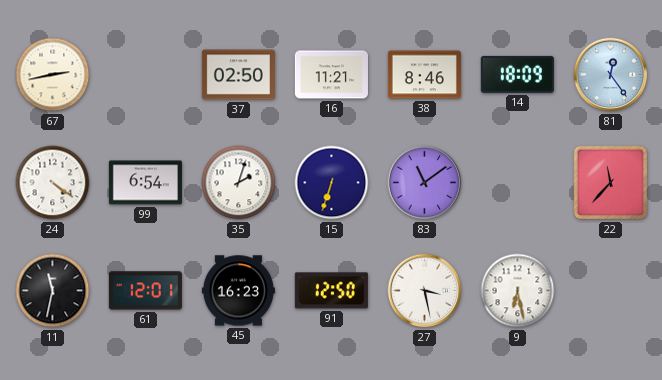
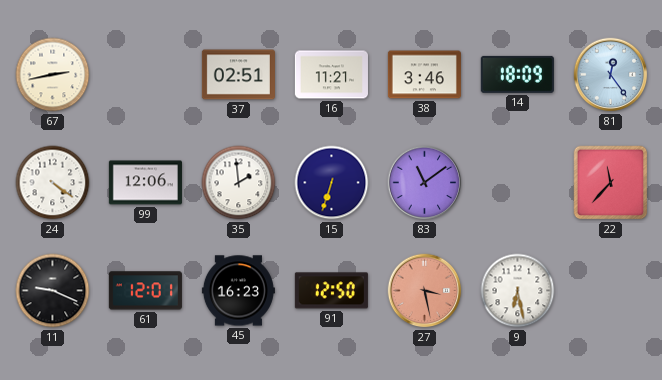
37: 02:50 -> 02:51 (238, 75)
38: 8:46 -> 3:46 (424, 75)
99: 6:54 -> 12:06 (145, 183)
35: 2:03 -> 1:59 (239, 183)
11: 11:32 -> 9:19 (53, 291)
27 dial: white -> salmon (425, 291)
